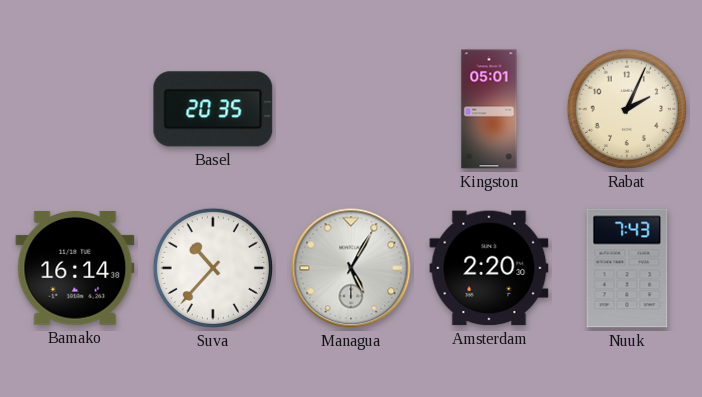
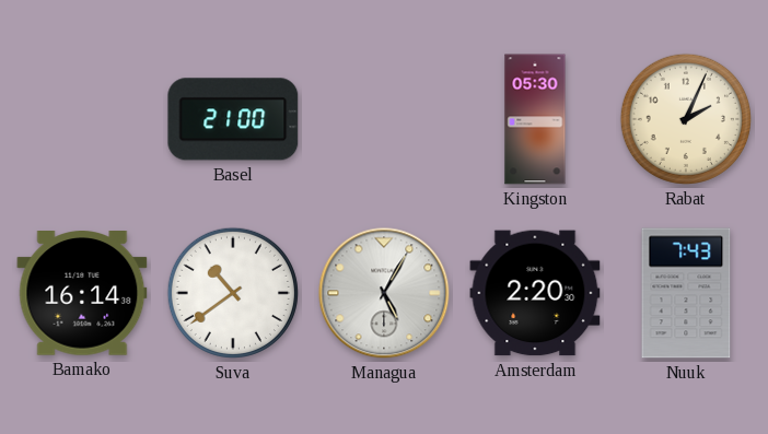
Basel: 20:35 -> 21:00 (233, 119)
Kingston: 05:01 -> 05:30 (535, 119)
Suva: 10:37 -> 10:39 (233, 293)
